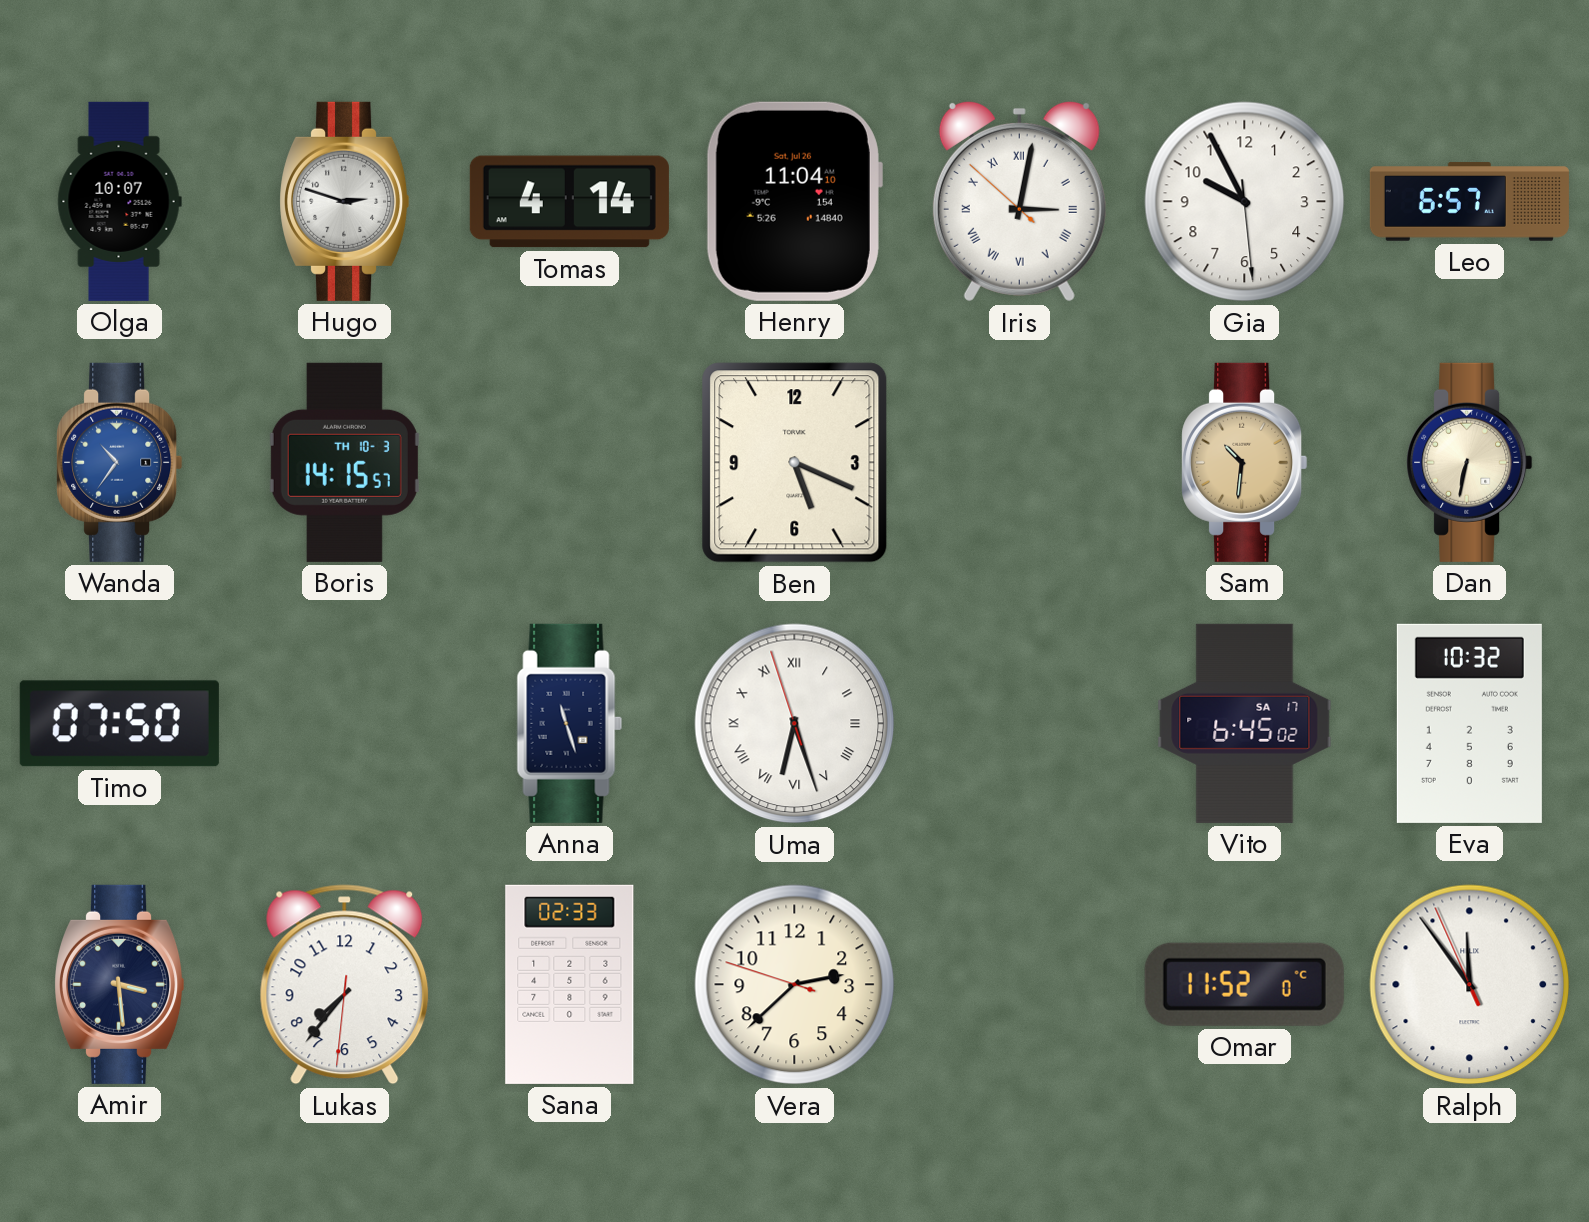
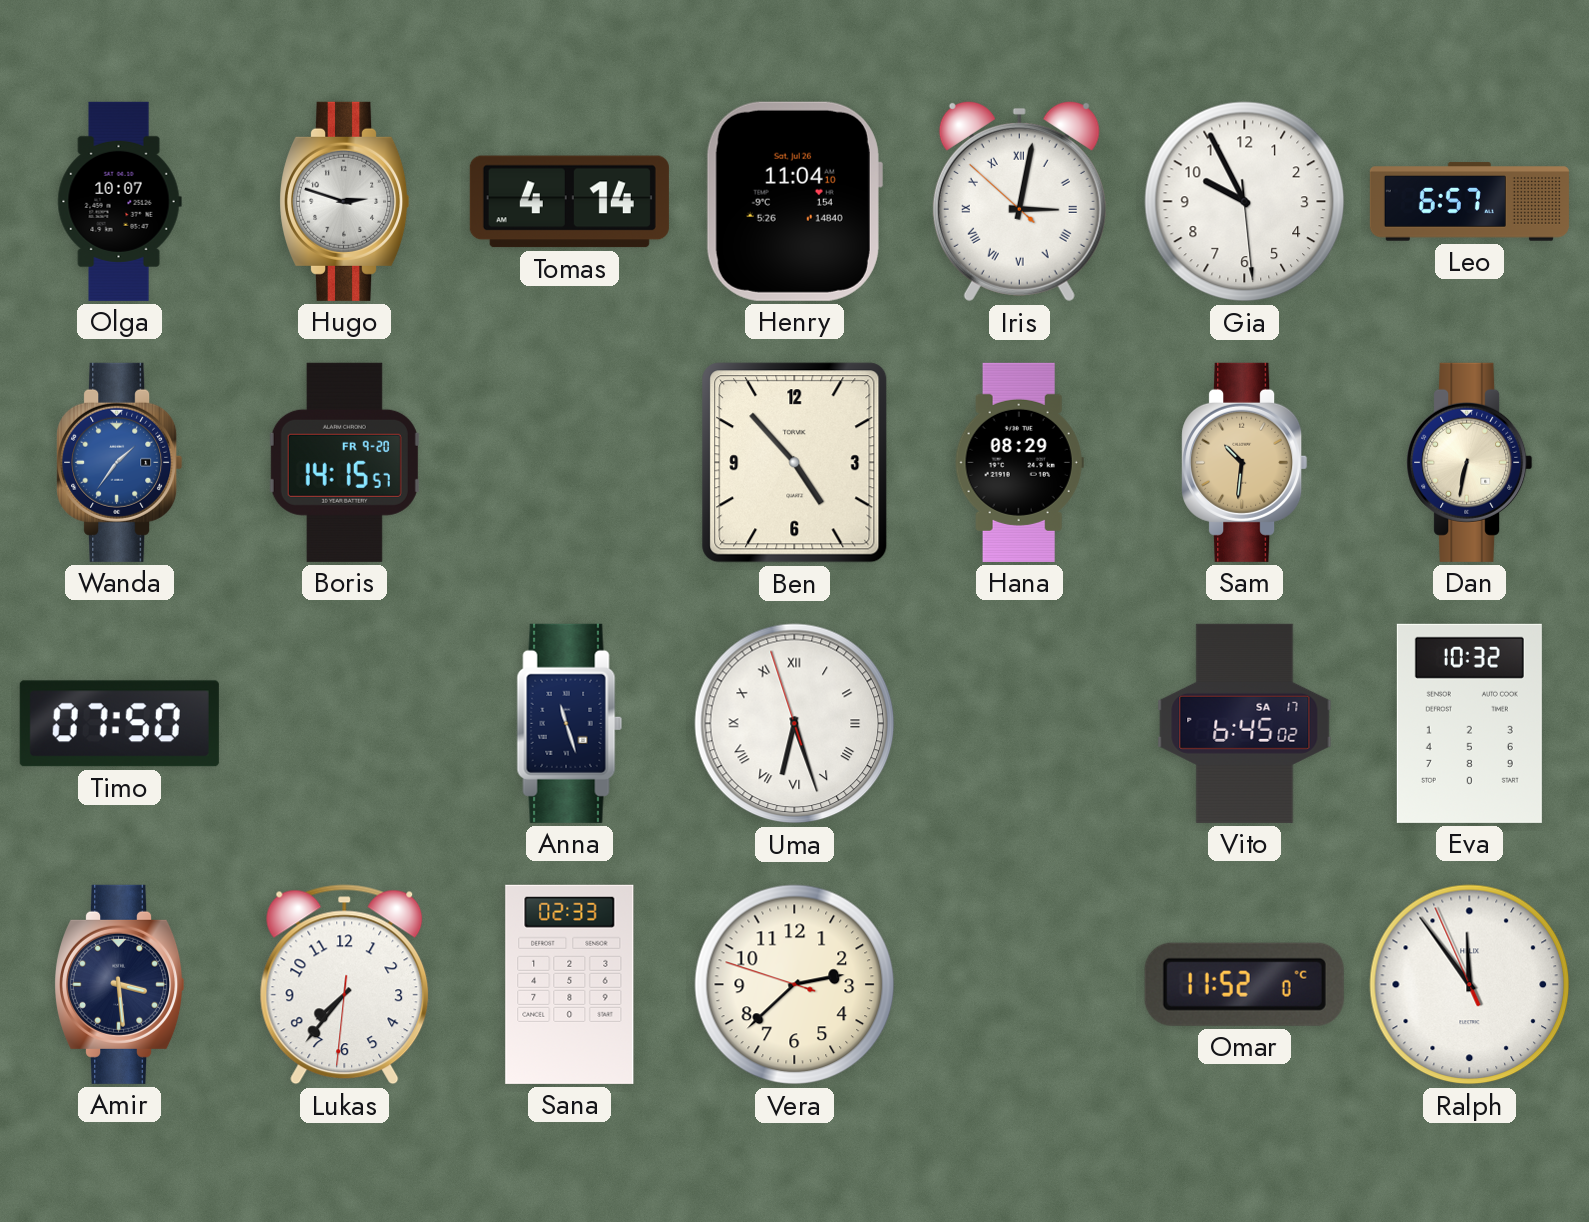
Wanda: 10:36 -> 1:36 (120, 462)
Boris date: TH 10-3 -> FR 9-20 (344, 462)
Ben: 5:19 -> 4:53 (795, 463)
Hana: none -> 08:29 (1019, 462)
